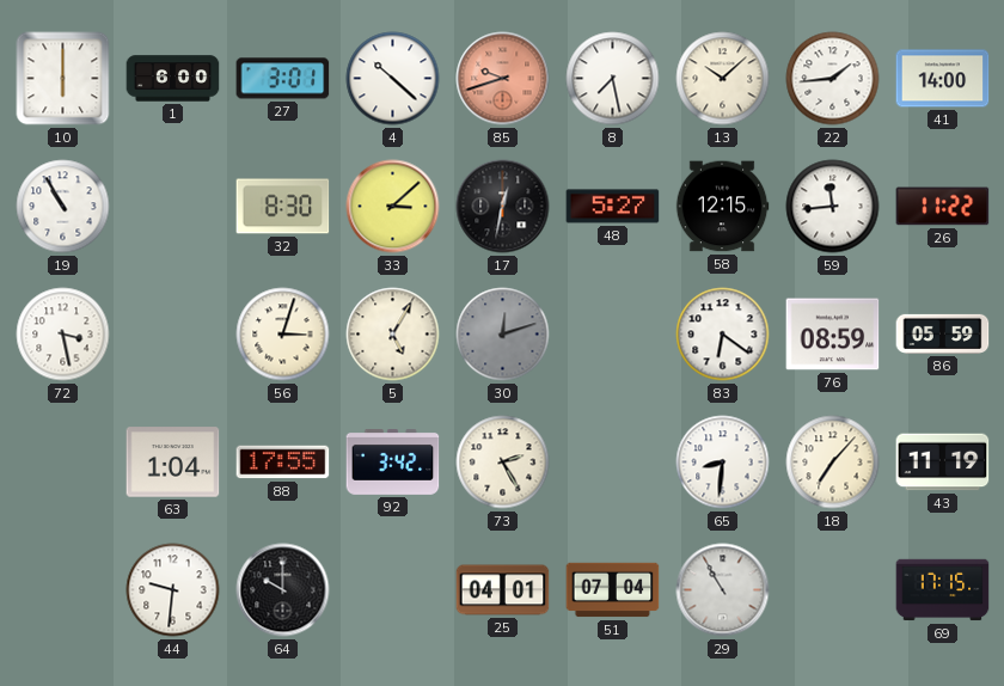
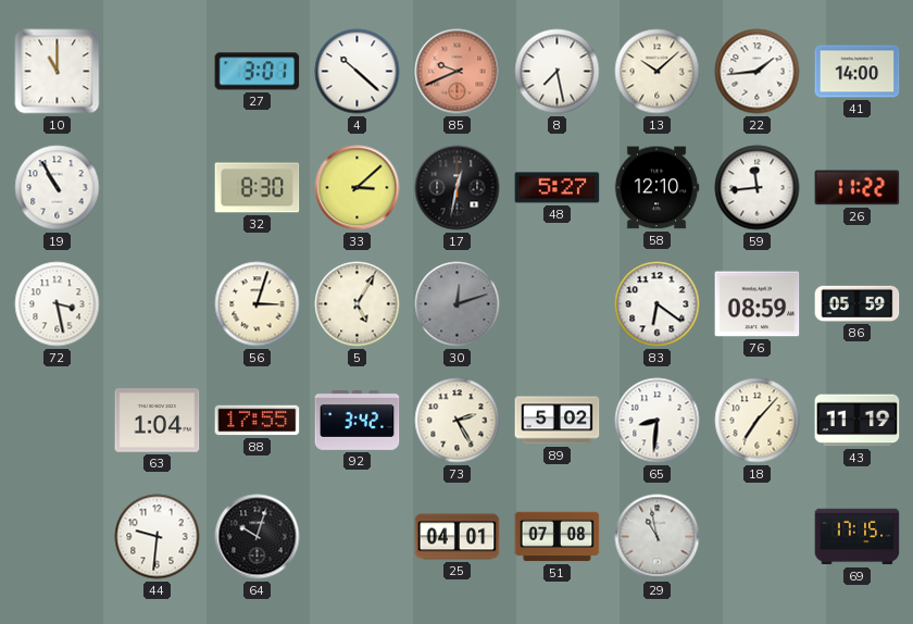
10: 6:00 -> 11:00 (58, 72)
1: 6:00 -> none (173, 79)
85: 9:42 -> 9:41 (458, 72)
58: 12:15 -> 12:10 (656, 188)
89: none -> 5:02 (558, 421)
64: 10:00 -> 10:03 (258, 537)
51: 07:04 -> 07:08 (558, 537)
29: 10:55 -> 10:58 (658, 537)
